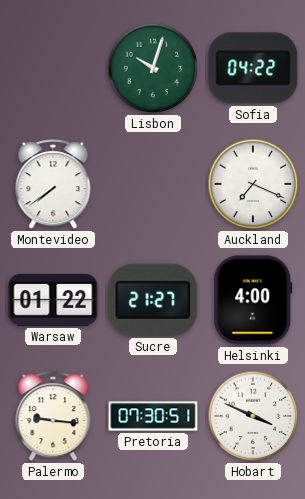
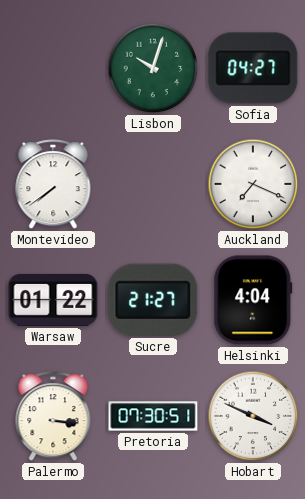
Sofia: 04:22 -> 04:27 (253, 68)
Helsinki: 4:00 -> 4:04 (253, 300)
Palermo: 9:16 -> 3:16 (53, 417)
